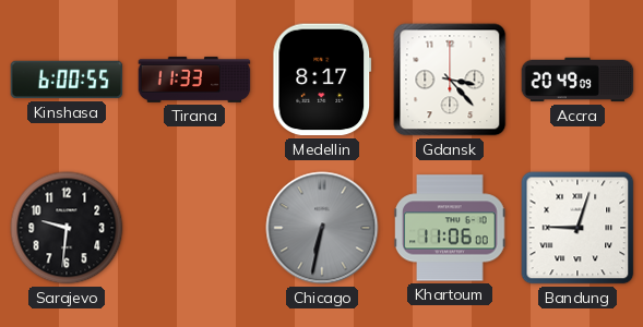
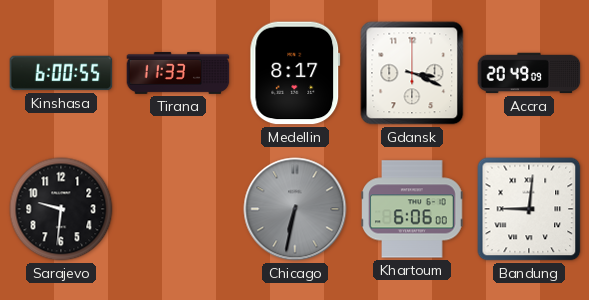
Gdansk: 3:23 -> 3:19 (412, 73)
Khartoum: 11:06 -> 6:06 (412, 209)
Bandung: 9:03 -> 9:01 (529, 209)
